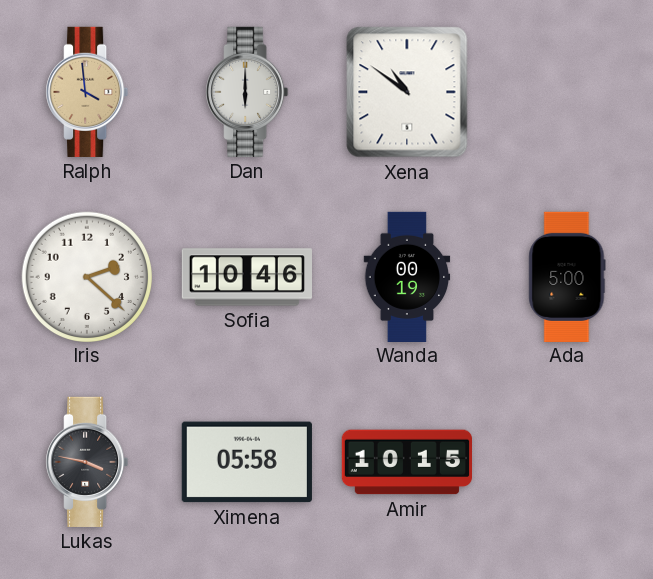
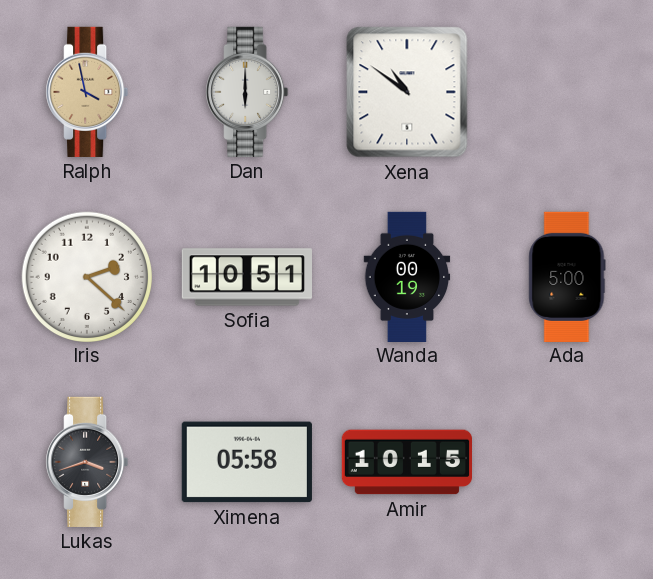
Ralph: 3:59 -> 3:58 (87, 92)
Sofia: 10:46 -> 10:51 (246, 277)
Lukas: 3:47 -> 3:42 (87, 462)
